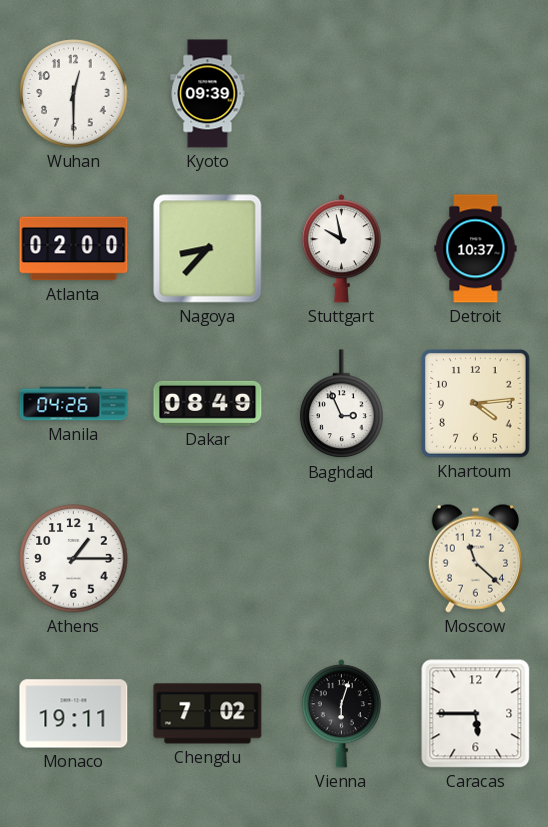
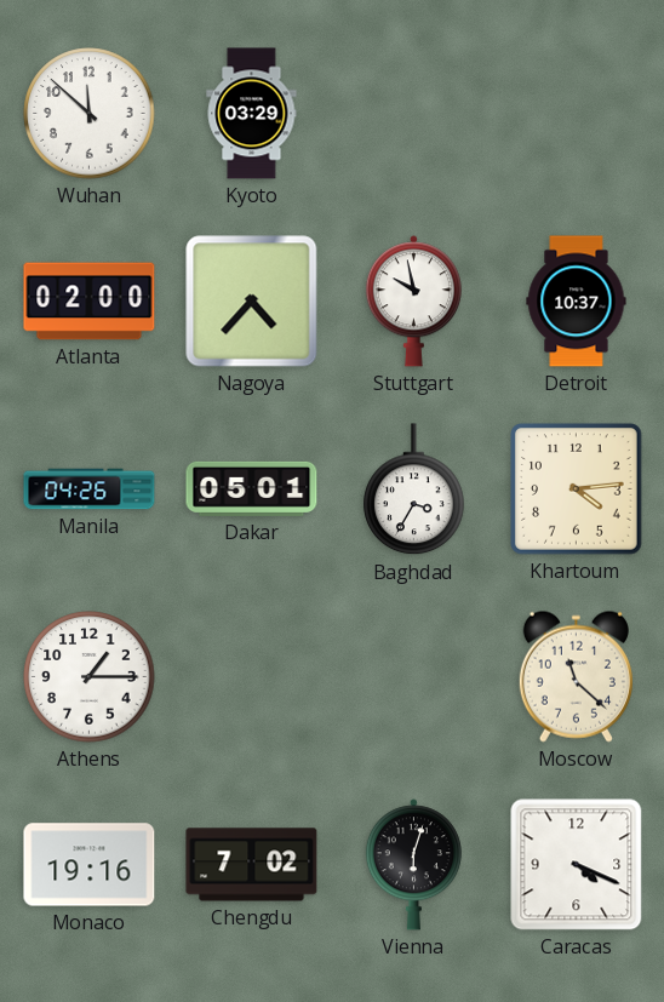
Wuhan: 12:30 -> 11:52 (90, 114)
Kyoto: 09:39 -> 03:29 (252, 114)
Nagoya: 8:37 -> 4:37 (252, 302)
Dakar: 08:49 -> 05:01 (252, 488)
Baghdad: 2:56 -> 3:35 (414, 489)
Monaco: 19:11 -> 19:16 (90, 865)
Caracas: 5:45 -> 4:19 (577, 865)
